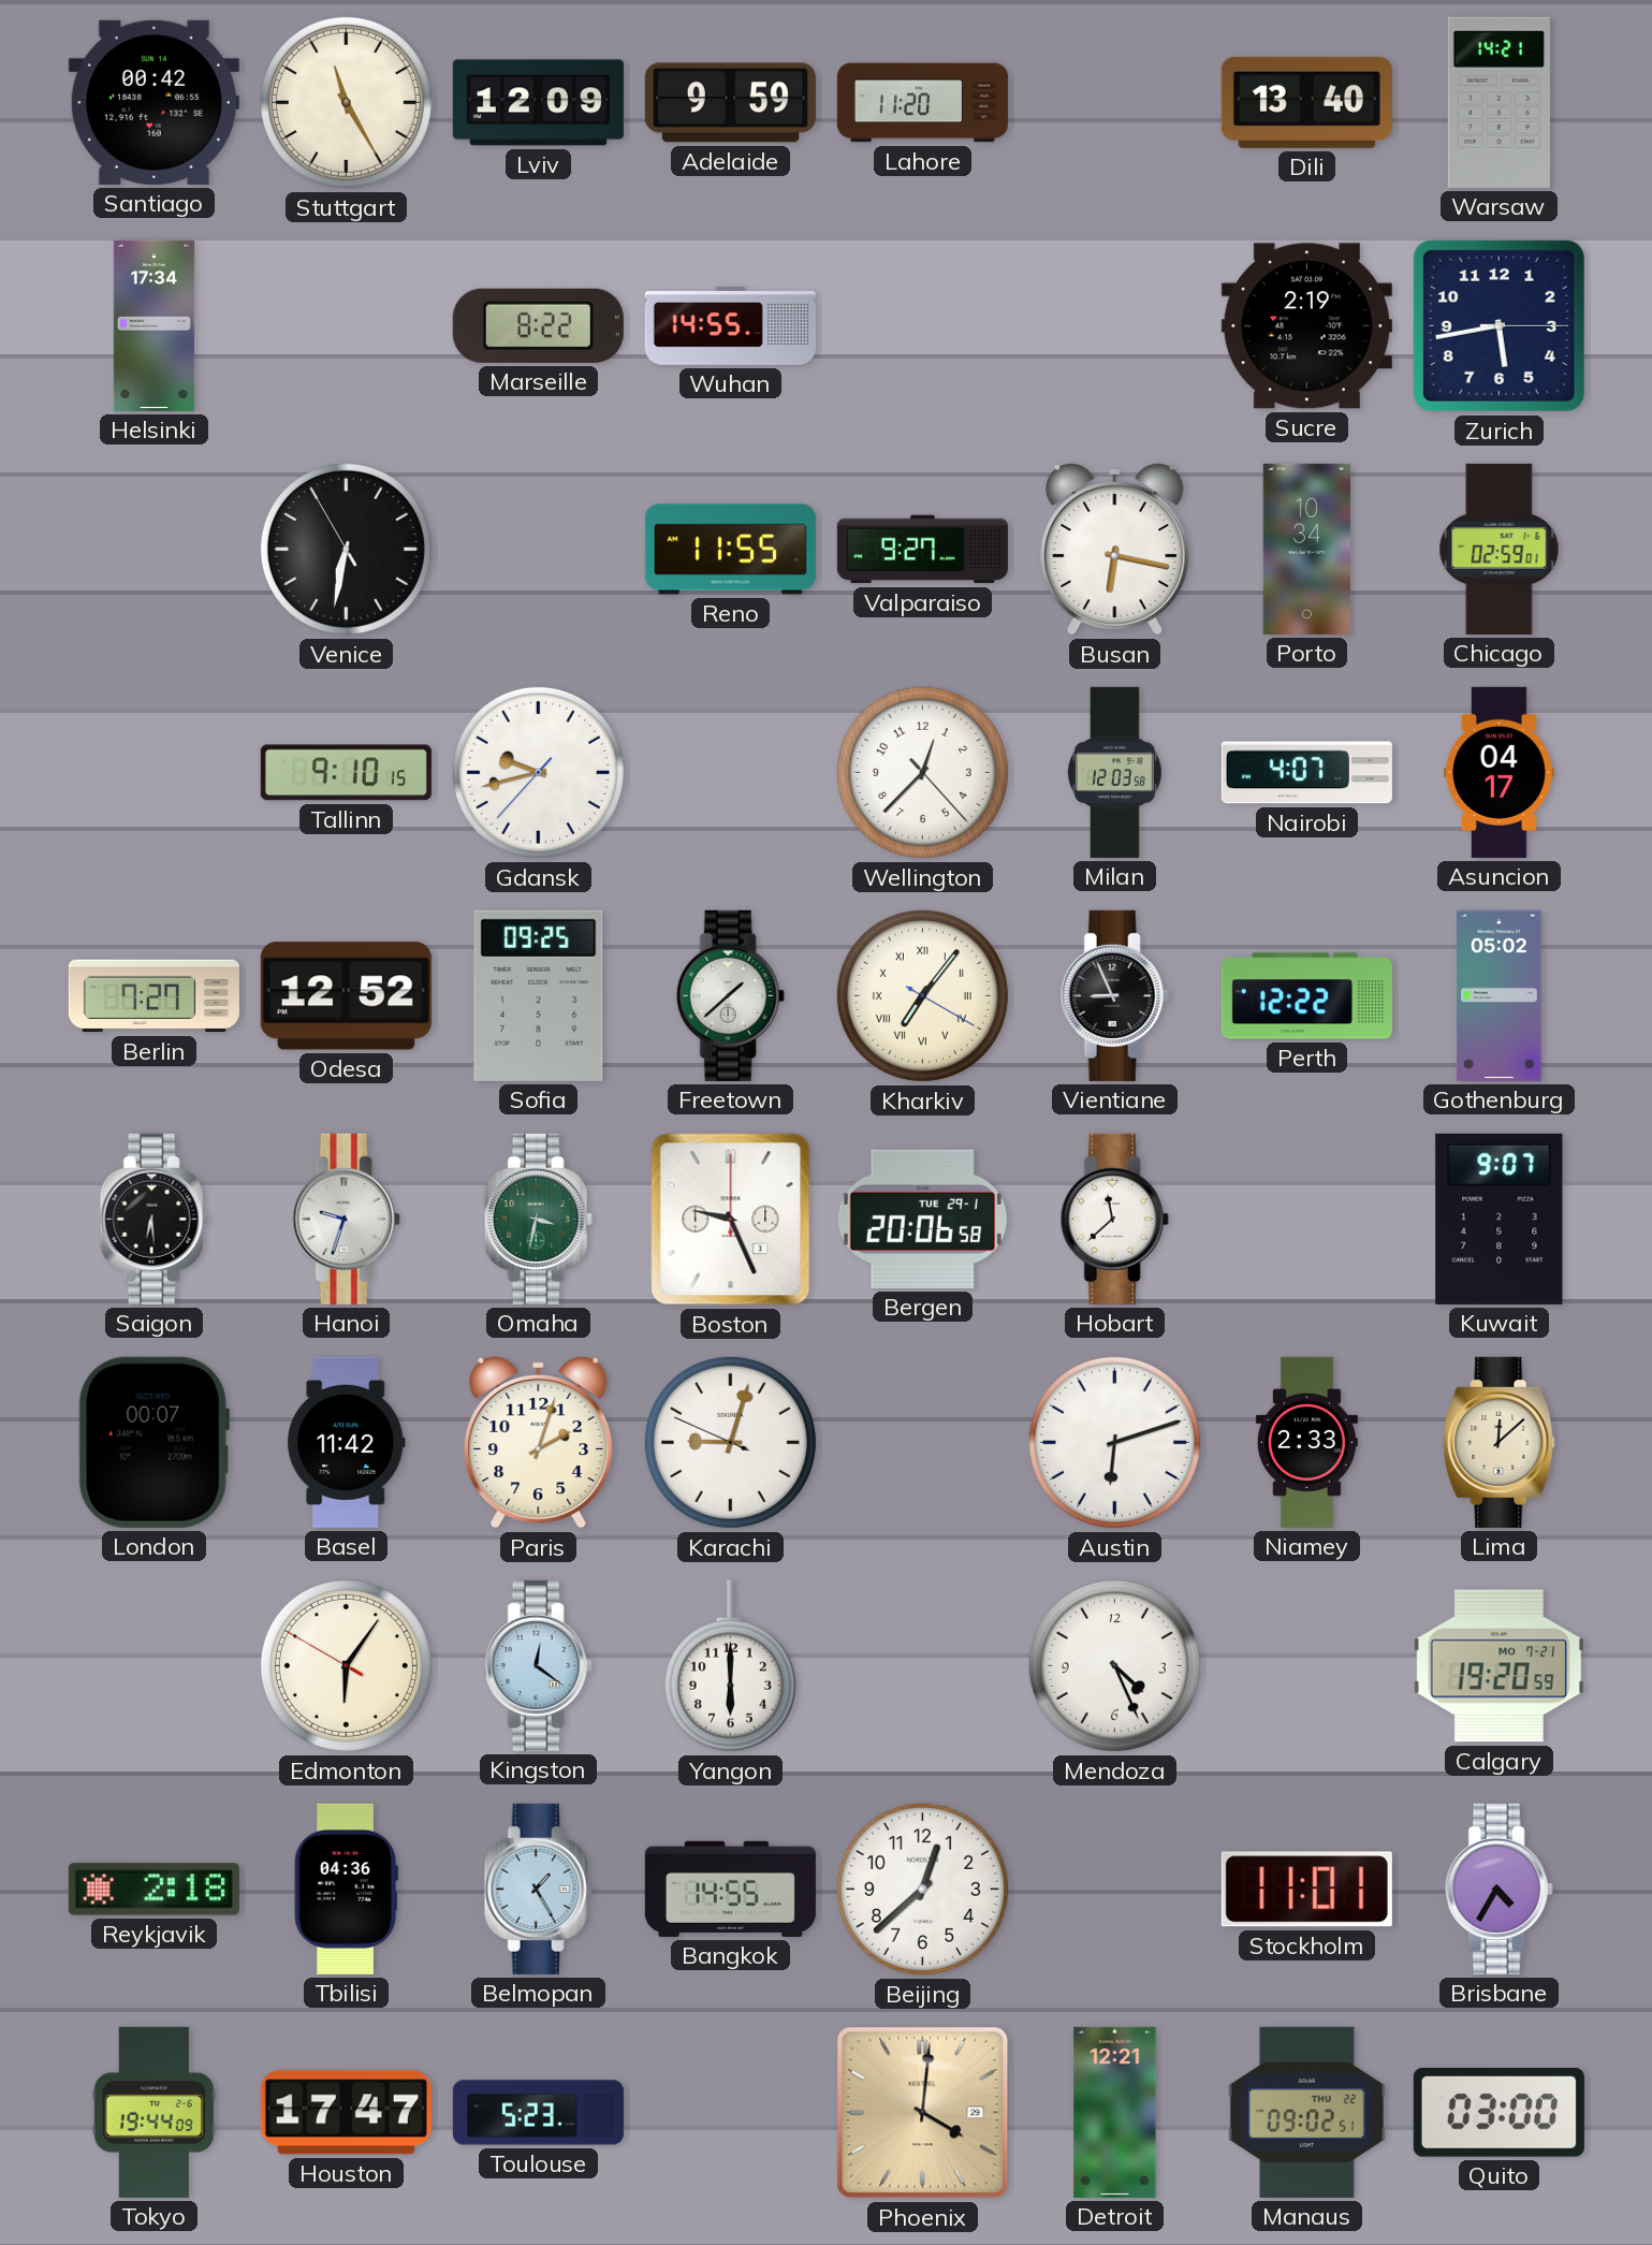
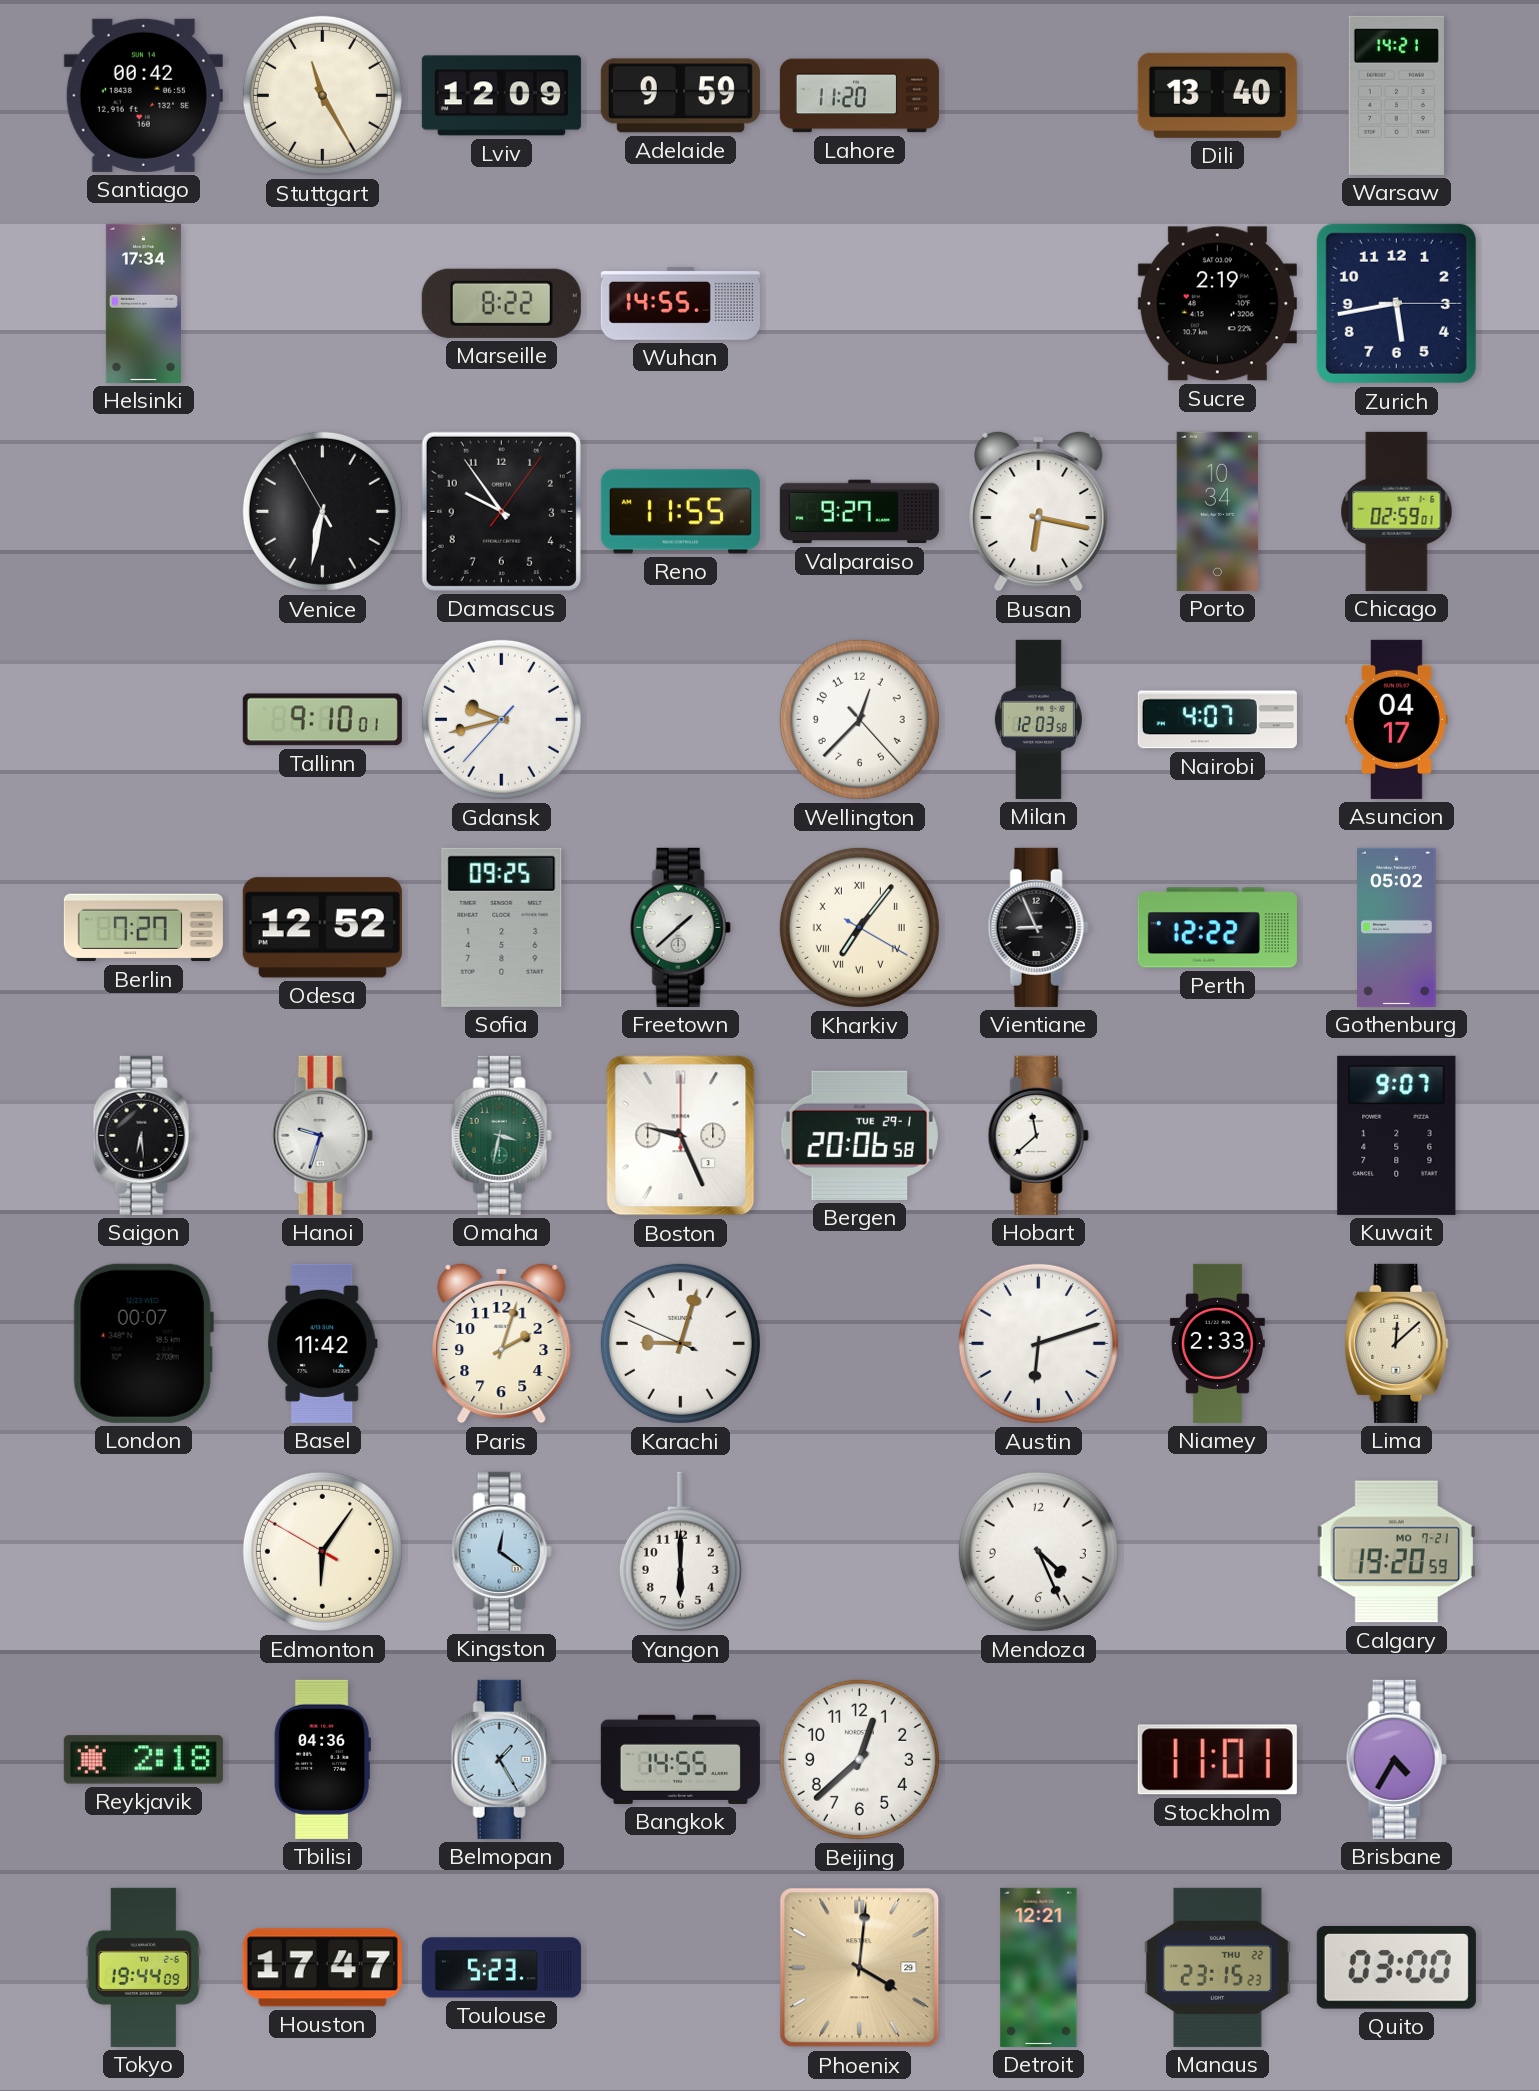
Damascus: none -> 9:54 (501, 511)
Tallinn: 9:10:15 -> 9:10:01 (322, 720)
Manaus: 09:02 -> 23:15 (1217, 1967)
